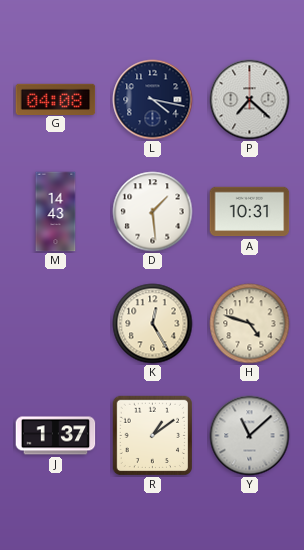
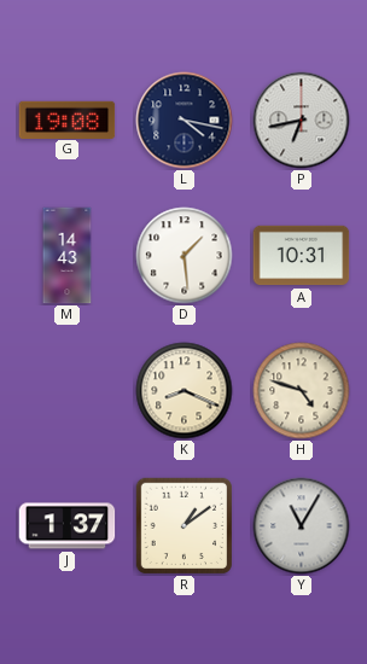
G: 04:08 -> 19:08 (68, 120)
P: 7:22 -> 6:43 (302, 121)
K: 12:25 -> 8:19 (185, 391)
Y: 11:08 -> 11:05 (302, 526)
